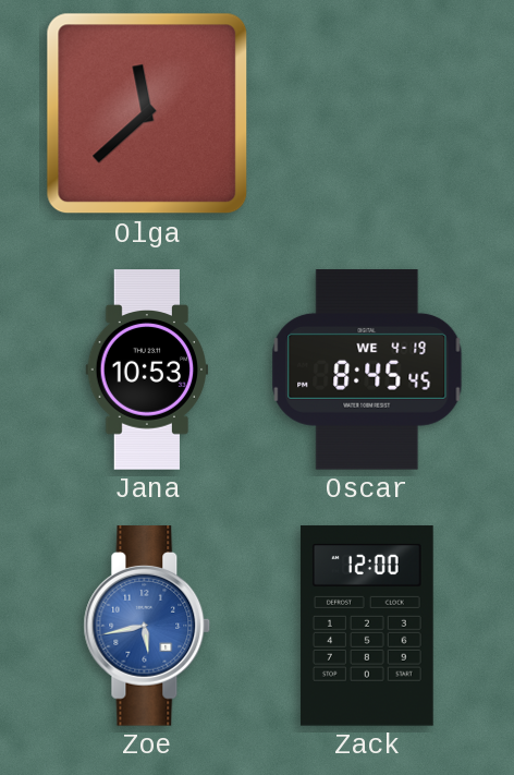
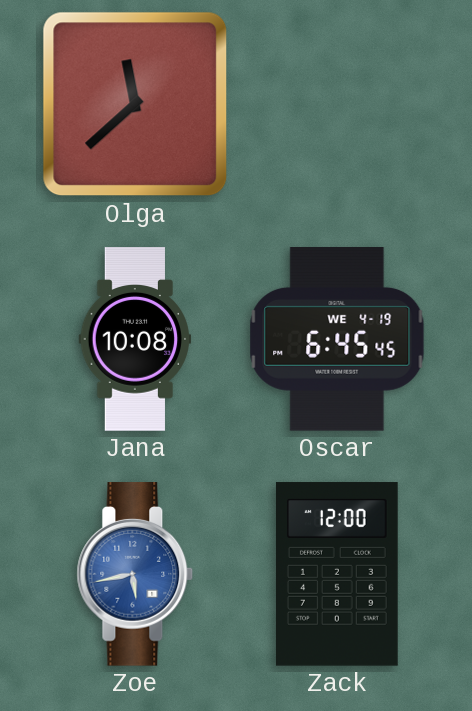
Jana: 10:53 -> 10:08 (135, 339)
Oscar: 8:45 -> 6:45 (337, 339)
